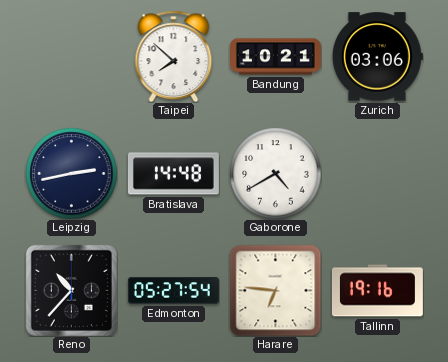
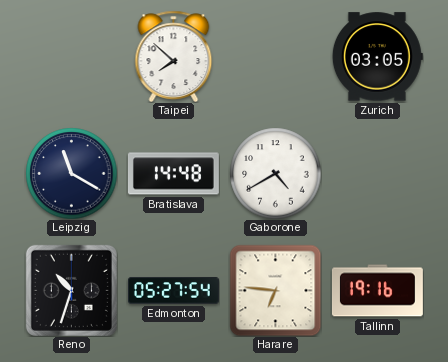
Bandung: 10:21 -> none (276, 57)
Zurich: 03:06 -> 03:05 (377, 57)
Leipzig: 2:43 -> 11:20 (71, 173)
Reno: 10:37 -> 10:33 (71, 290)
